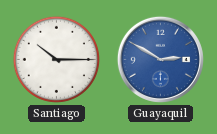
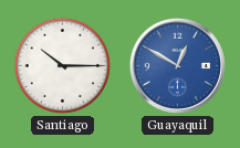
Guayaquil: 2:50 -> 12:50 (177, 65)
